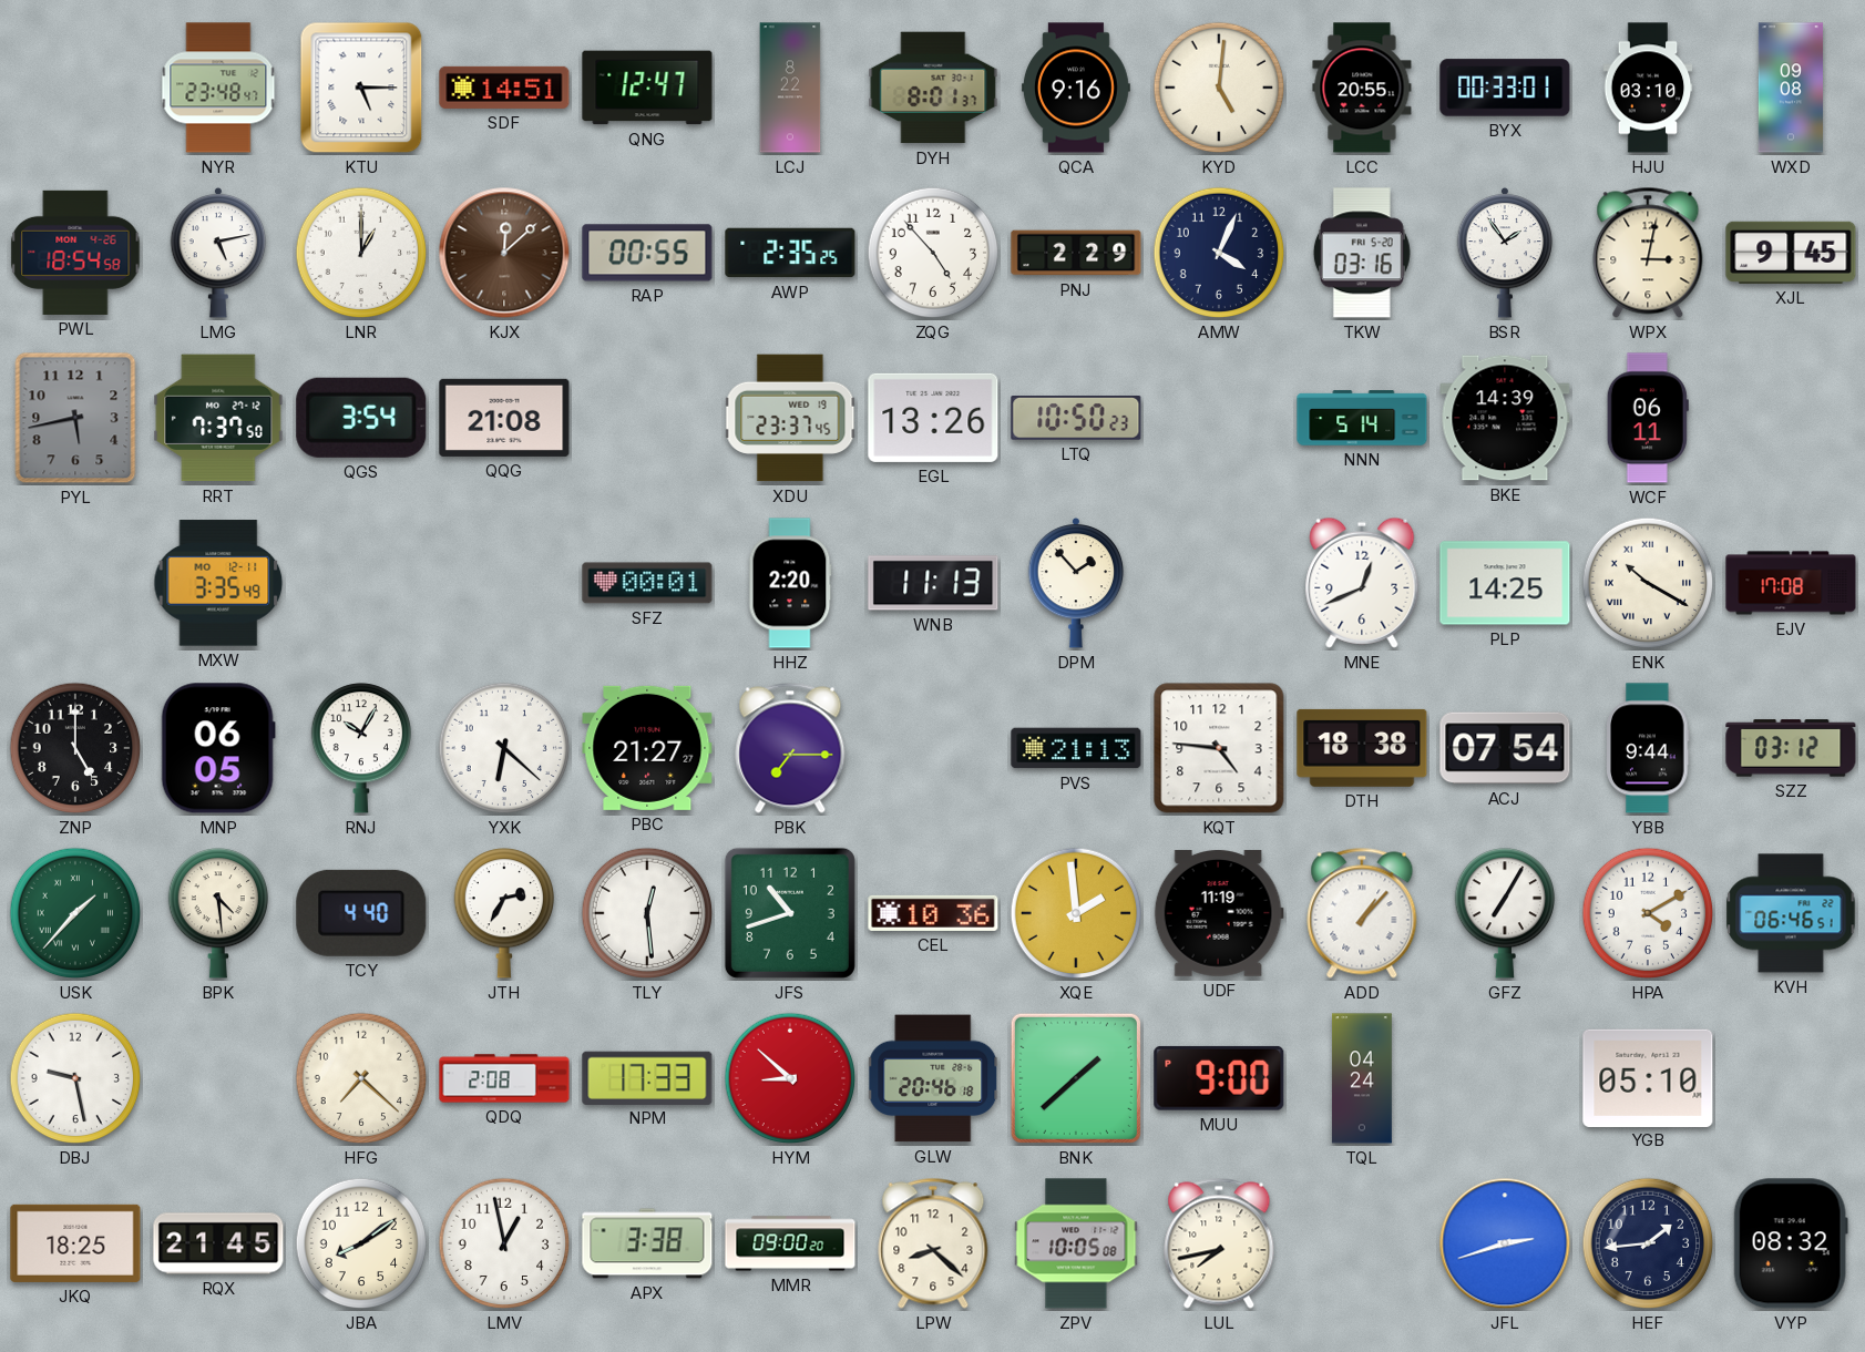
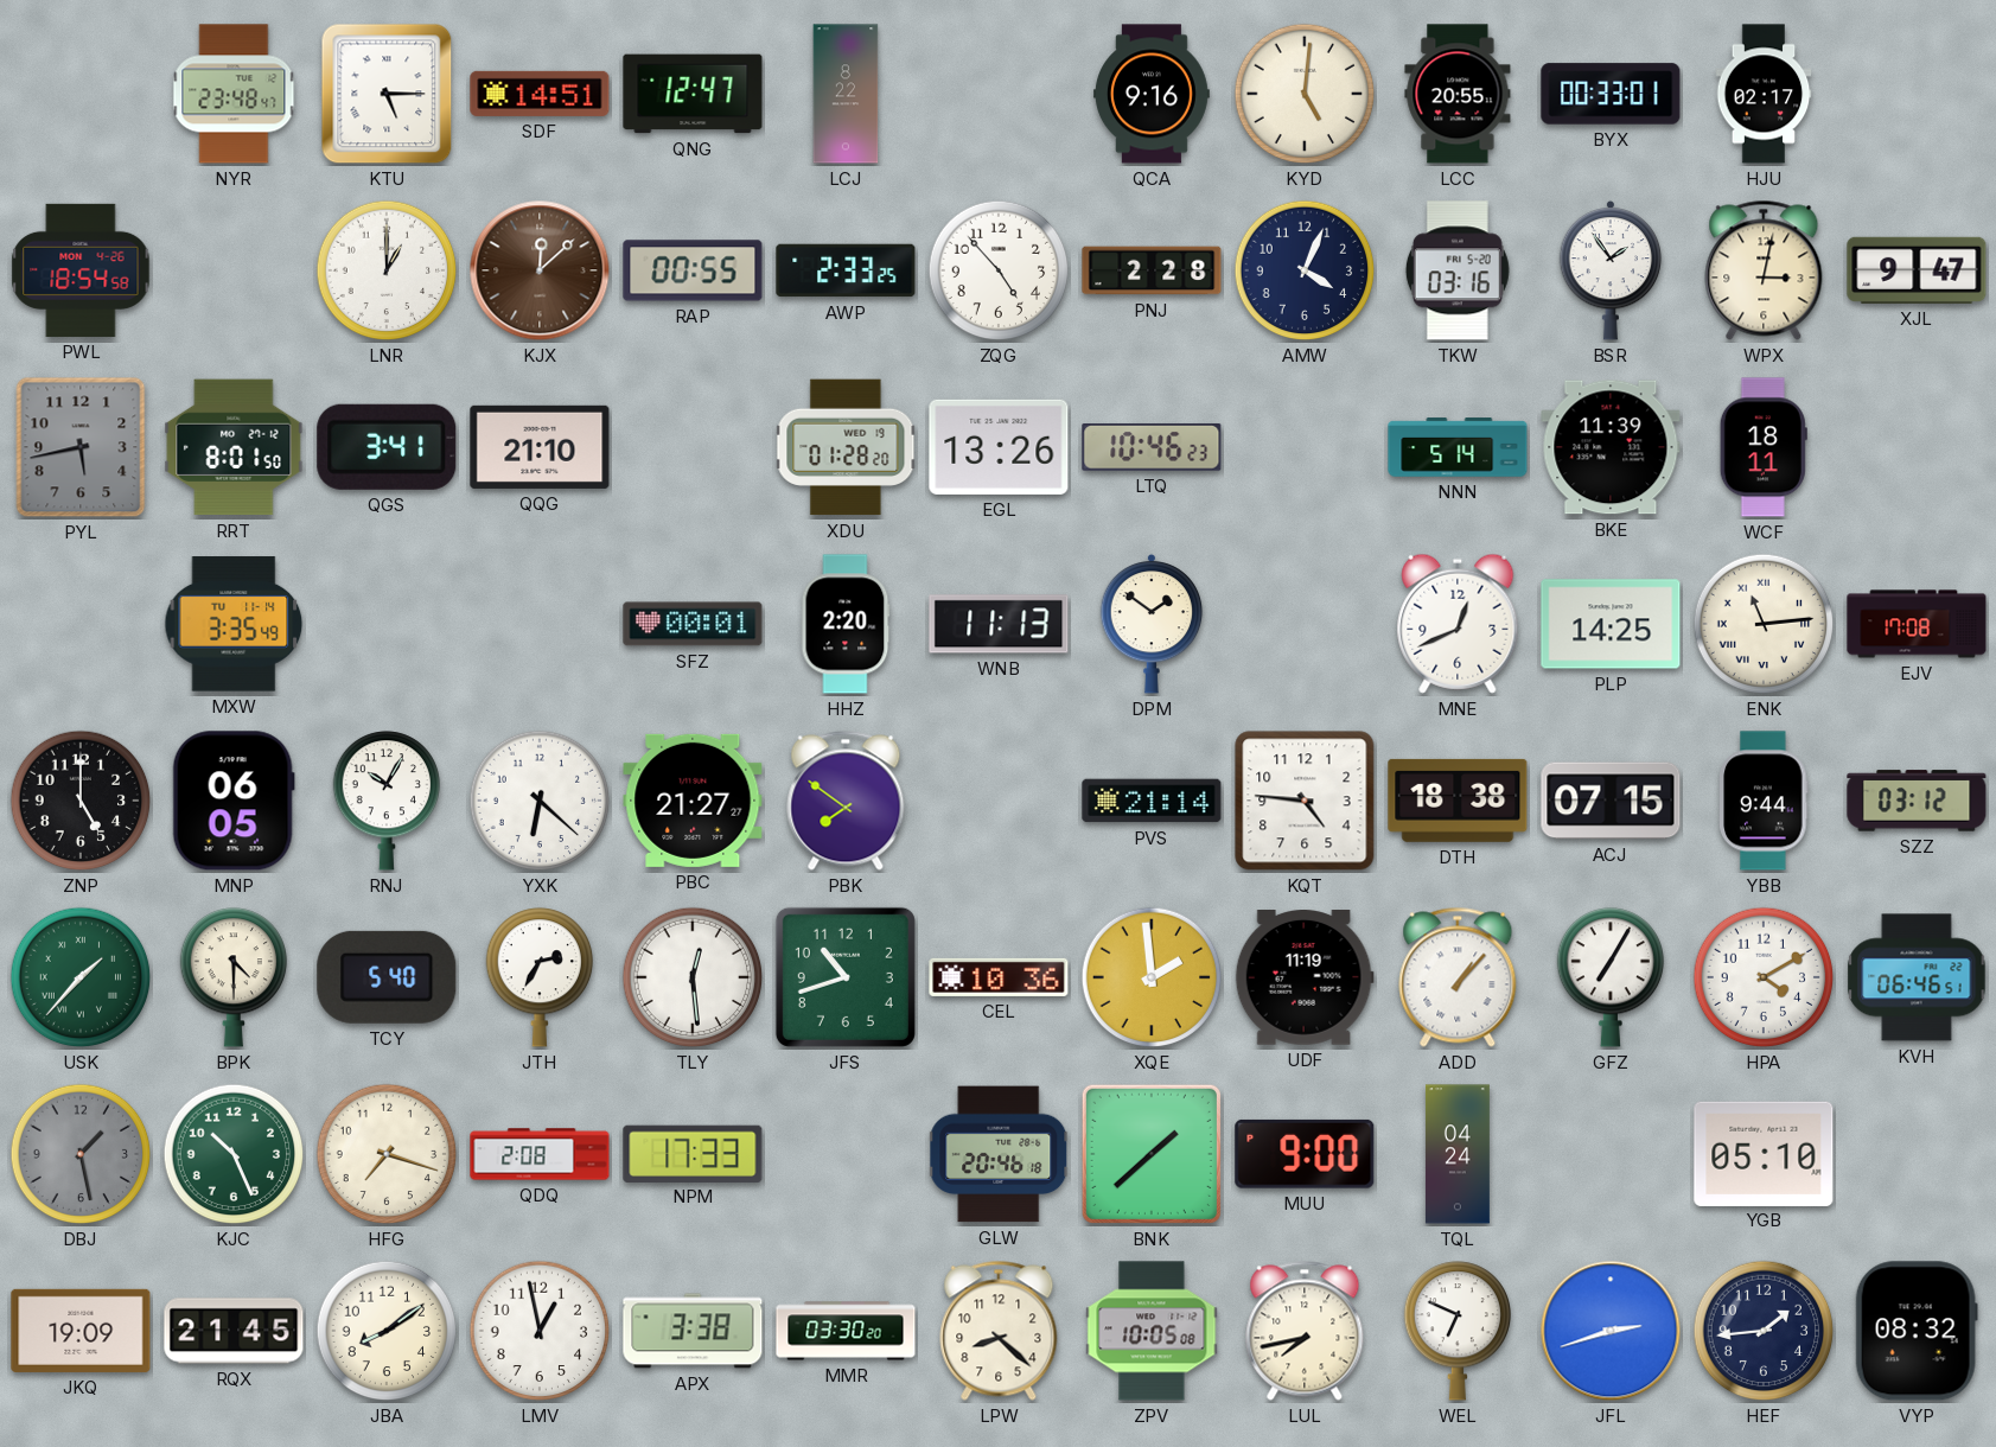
DYH: 8:01 -> none (933, 88)
HJU: 03:10 -> 02:17 (1764, 94)
WXD: 09:08 -> none (1791, 88)
LMG: 5:13 -> none (218, 253)
AWP: 2:35 -> 2:33 (846, 270)
PNJ: 2:29 -> 2:28 (1152, 270)
XJL: 9:45 -> 9:47 (1917, 270)
RRT: 7:37 -> 8:01 (234, 447)
QGS: 3:54 -> 3:41 (387, 447)
QQG: 21:08 -> 21:10 (540, 447)
XDU: 23:37 -> 01:28 (846, 447)
LTQ: 10:50 -> 10:46 (1152, 448)
BKE: 14:39 -> 11:39 (1611, 447)
WCF: 06:11 -> 18:11 (1764, 447)
MXW date: MO 12-11 -> TU 11-14 (234, 624)
DPM: 1:53 -> 1:51 (1152, 624)
ENK: 10:20 -> 11:14 (1764, 624)
PBK: 7:15 -> 7:51 (846, 801)
PVS: 21:13 -> 21:14 (1152, 801)
ACJ: 07:54 -> 07:15 (1611, 801)
BPK: 4:29 -> 4:30 (232, 977)
TCY: 4:40 -> 5:40 (387, 977)
DBJ: 9:28 -> 1:28 (81, 1154)
DBJ dial: white -> grey (81, 1154)
KJC: none -> 10:26 (234, 1154)
HFG: 7:22 -> 7:18 (387, 1154)
HYM: 8:52 -> none (790, 1078)
JKQ: 18:25 -> 19:09 (81, 1331)
MMR: 09:00 -> 03:30 (846, 1331)
WEL: none -> 6:49 (1456, 1331)
